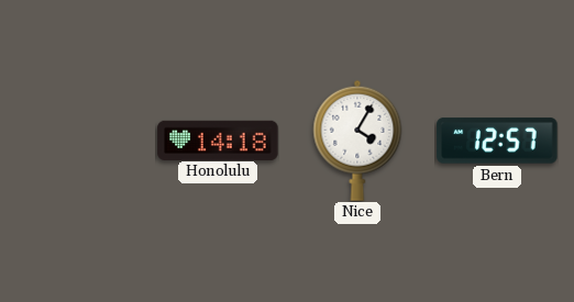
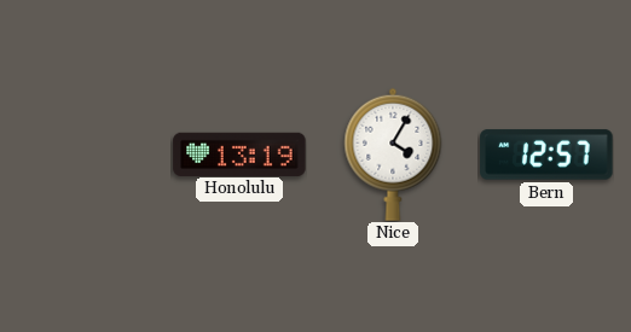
Honolulu: 14:18 -> 13:19 (239, 153)
